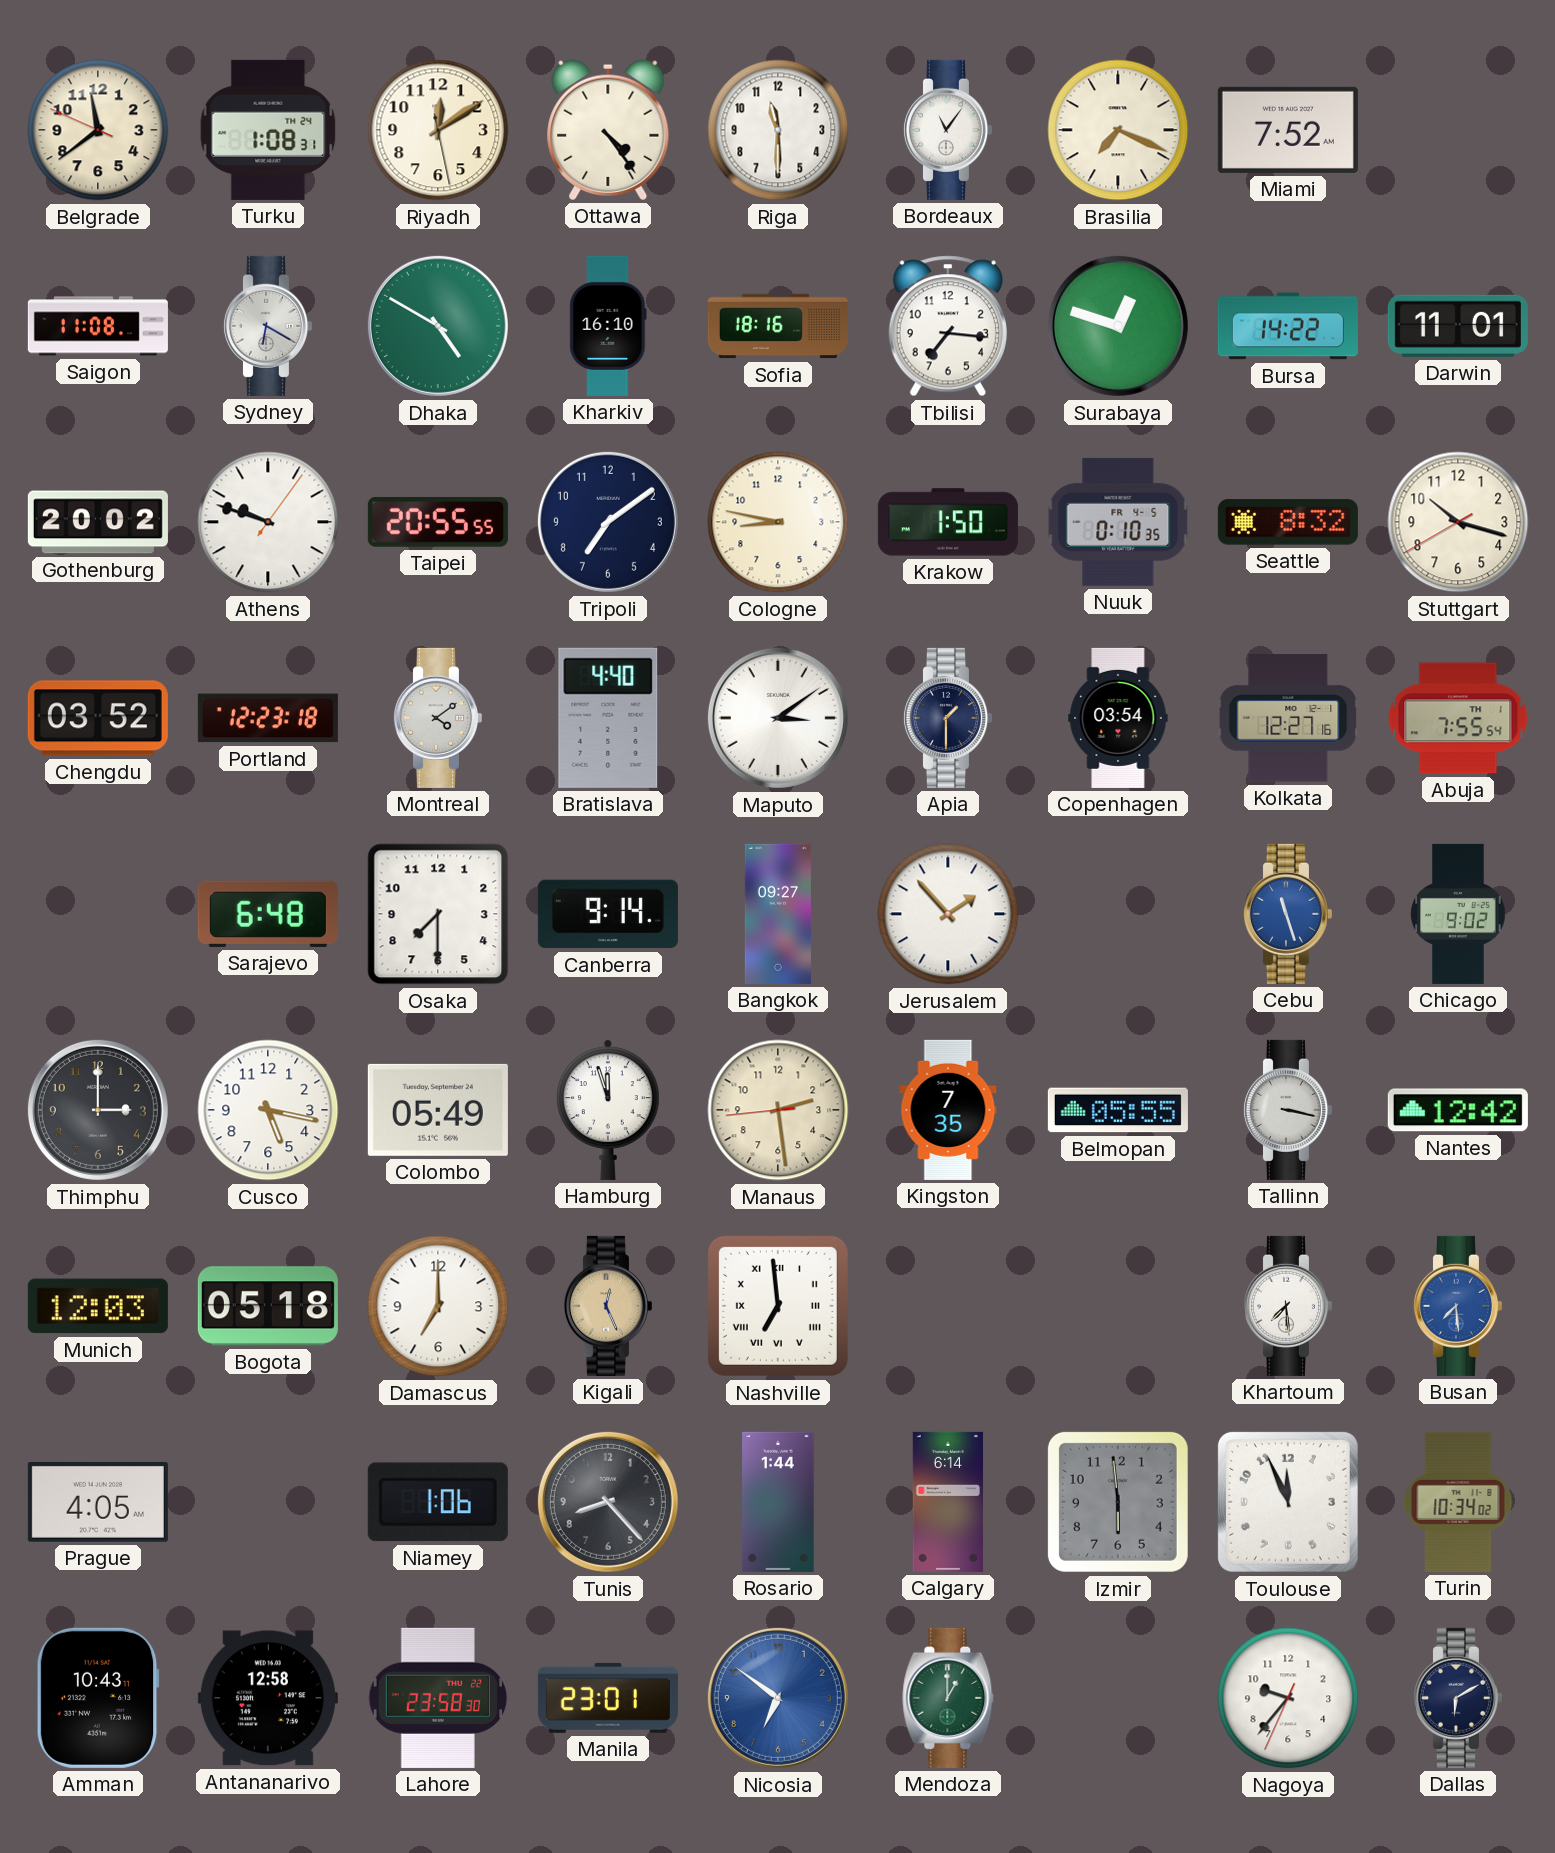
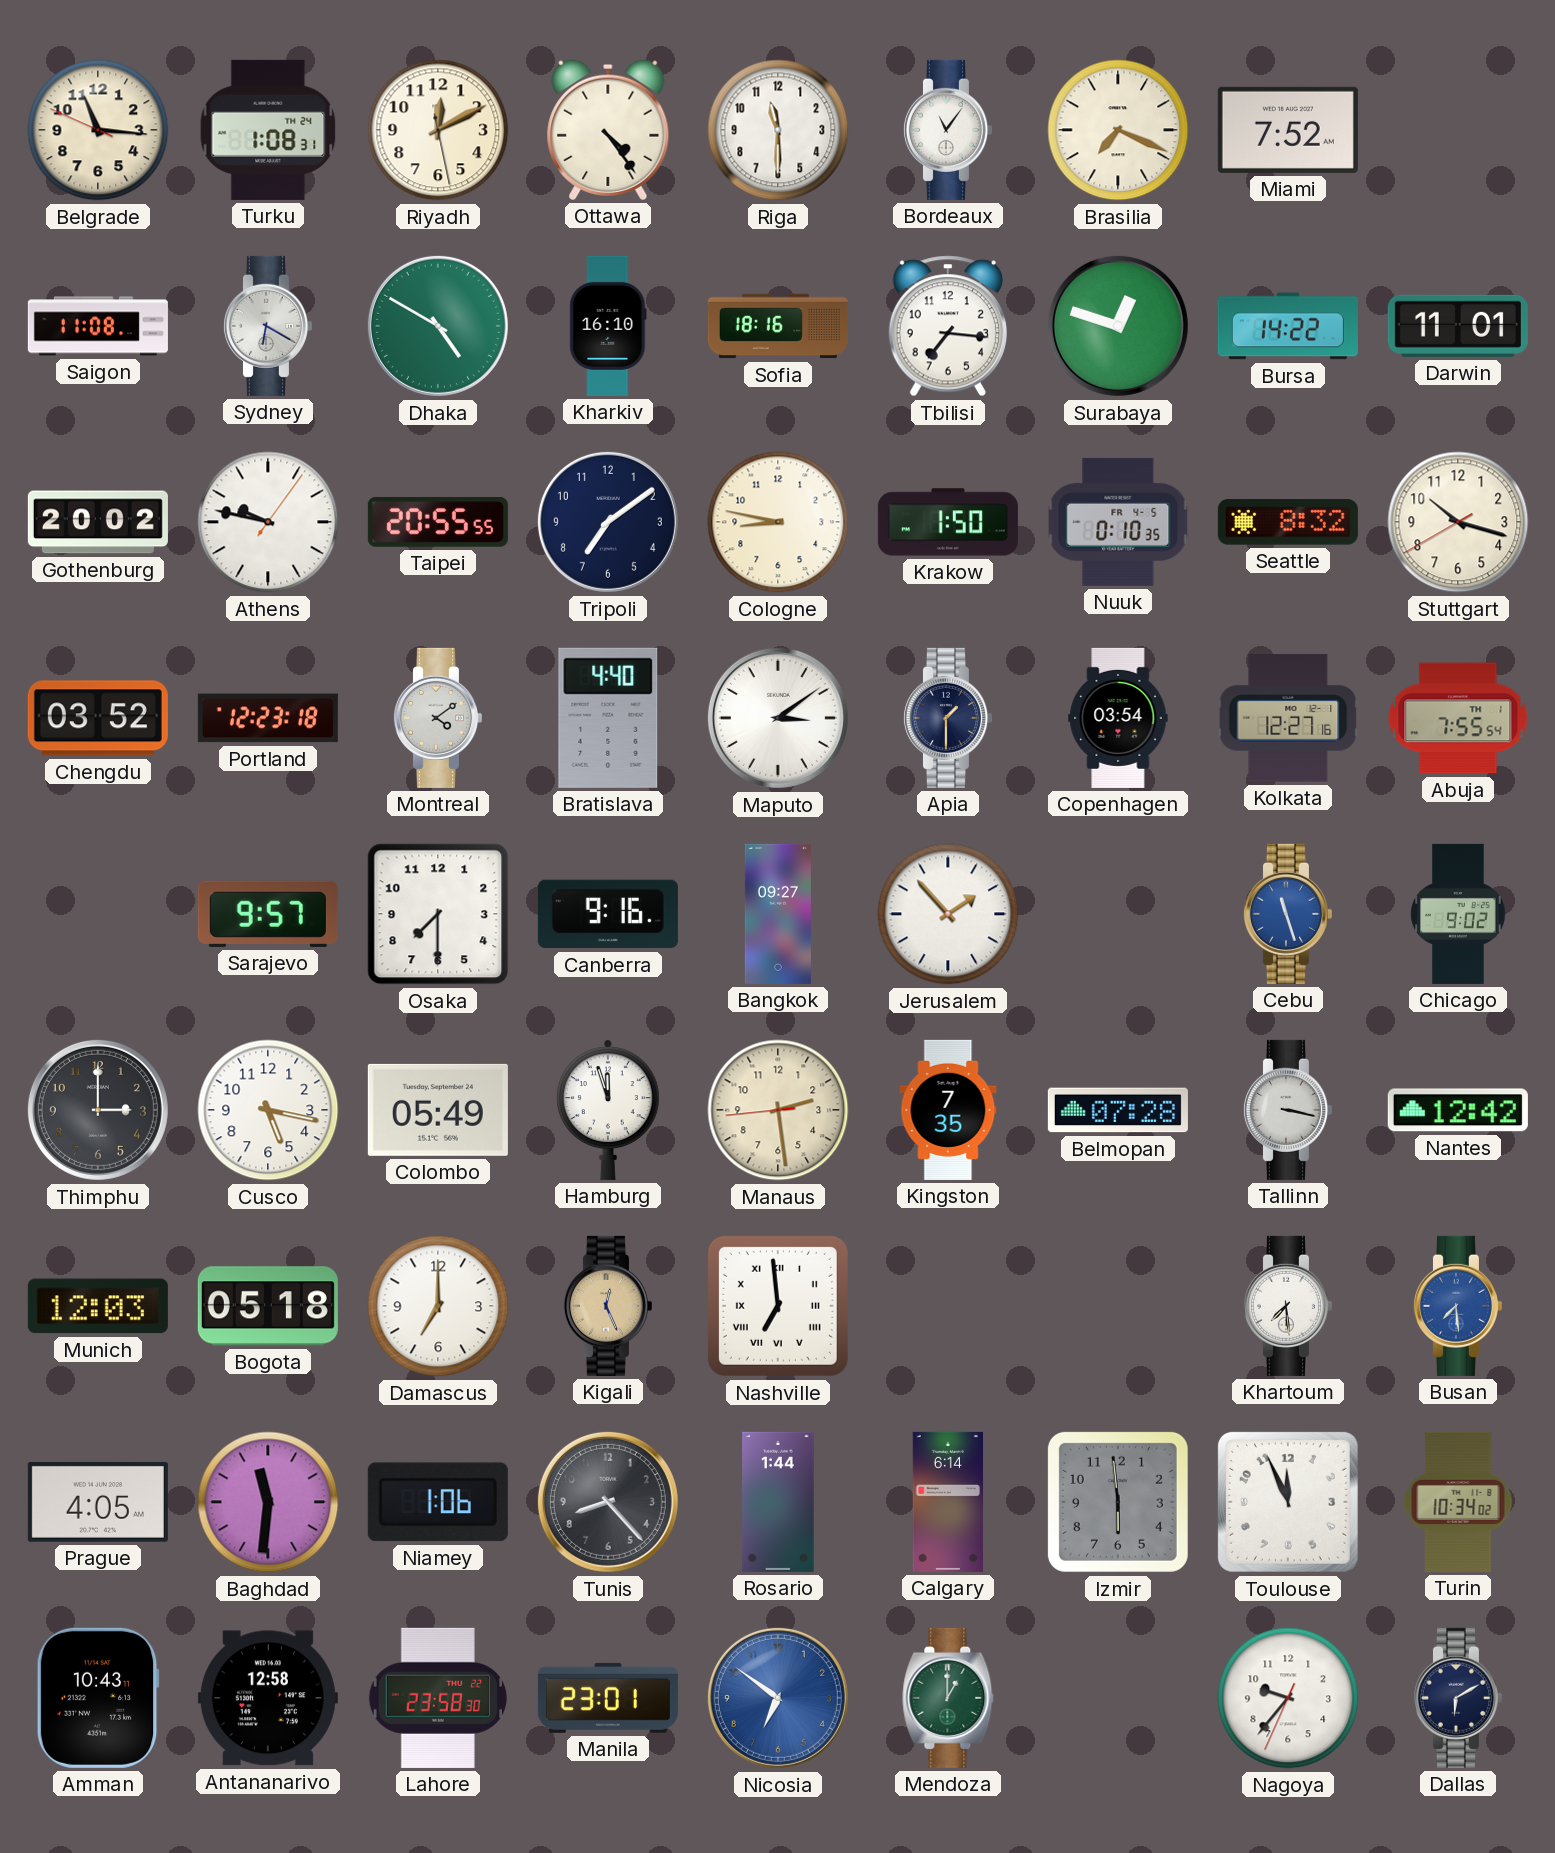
Belgrade: 11:38 -> 11:15 (98, 130)
Riyadh: 12:09 -> 12:10 (438, 130)
Athens: 9:48 -> 9:47 (268, 522)
Sarajevo: 6:48 -> 9:57 (268, 914)
Canberra: 9:14 -> 9:16 (608, 914)
Belmopan: 05:55 -> 07:28 (1118, 1110)
Baghdad: none -> 11:31 (268, 1502)
